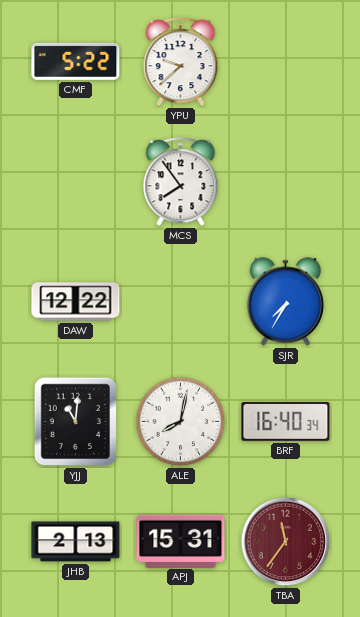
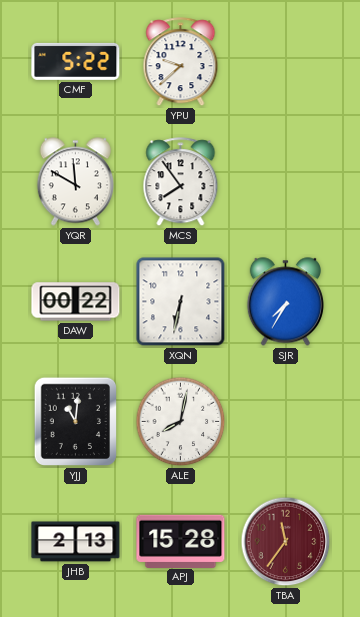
YQR: none -> 11:50 (75, 182)
DAW: 12:22 -> 00:22 (76, 302)
XQN: none -> 6:32 (181, 302)
BRF: 16:40 -> none (286, 422)
APJ: 15:31 -> 15:28 (181, 541)
